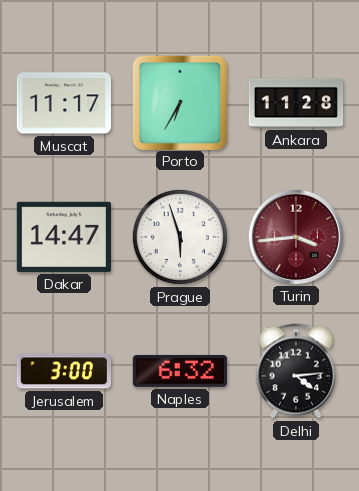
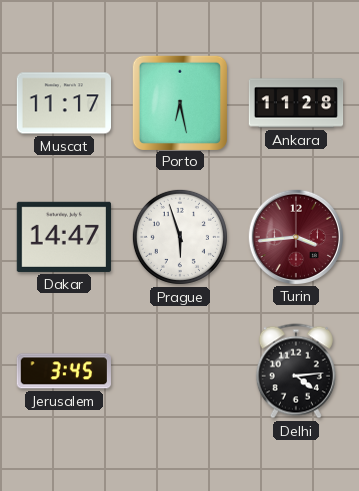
Porto: 6:35 -> 6:28 (179, 102)
Jerusalem: 3:00 -> 3:45 (64, 371)
Naples: 6:32 -> none (179, 371)
